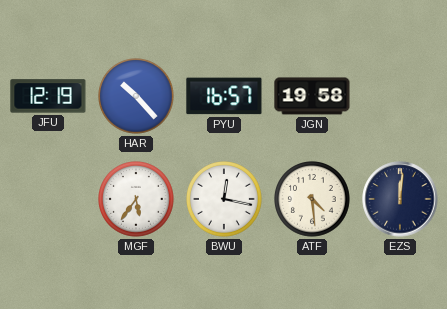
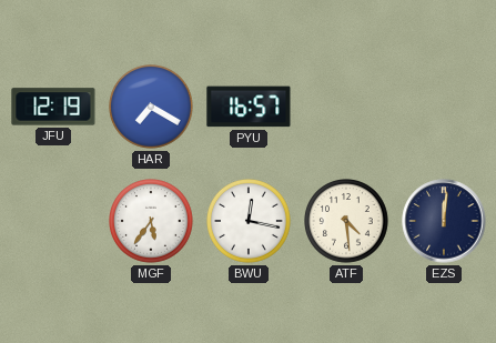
HAR: 10:23 -> 7:20 (152, 108)
JGN: 19:58 -> none (312, 96)
